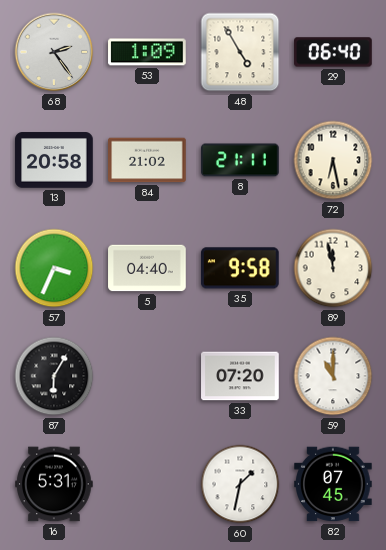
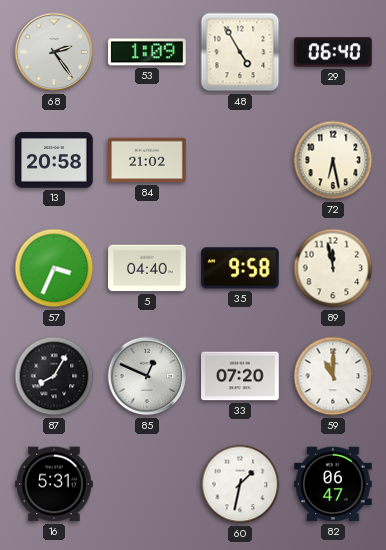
8: 21:11 -> none (240, 160)
87: 6:05 -> 8:05 (54, 376)
85: none -> 12:49 (147, 376)
82: 07:45 -> 06:47 (333, 484)
